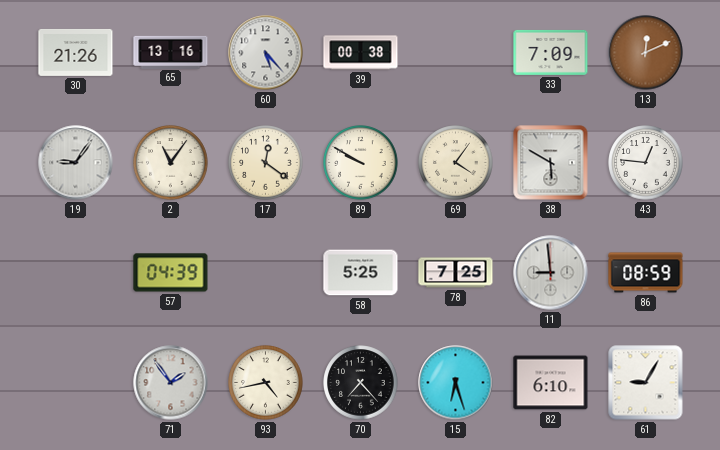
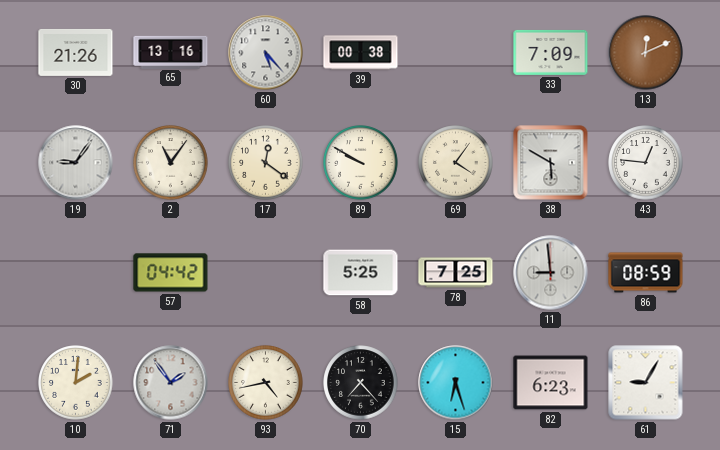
57: 04:39 -> 04:42 (171, 273)
10: none -> 2:01 (76, 383)
82: 6:10 -> 6:23 (551, 383)
